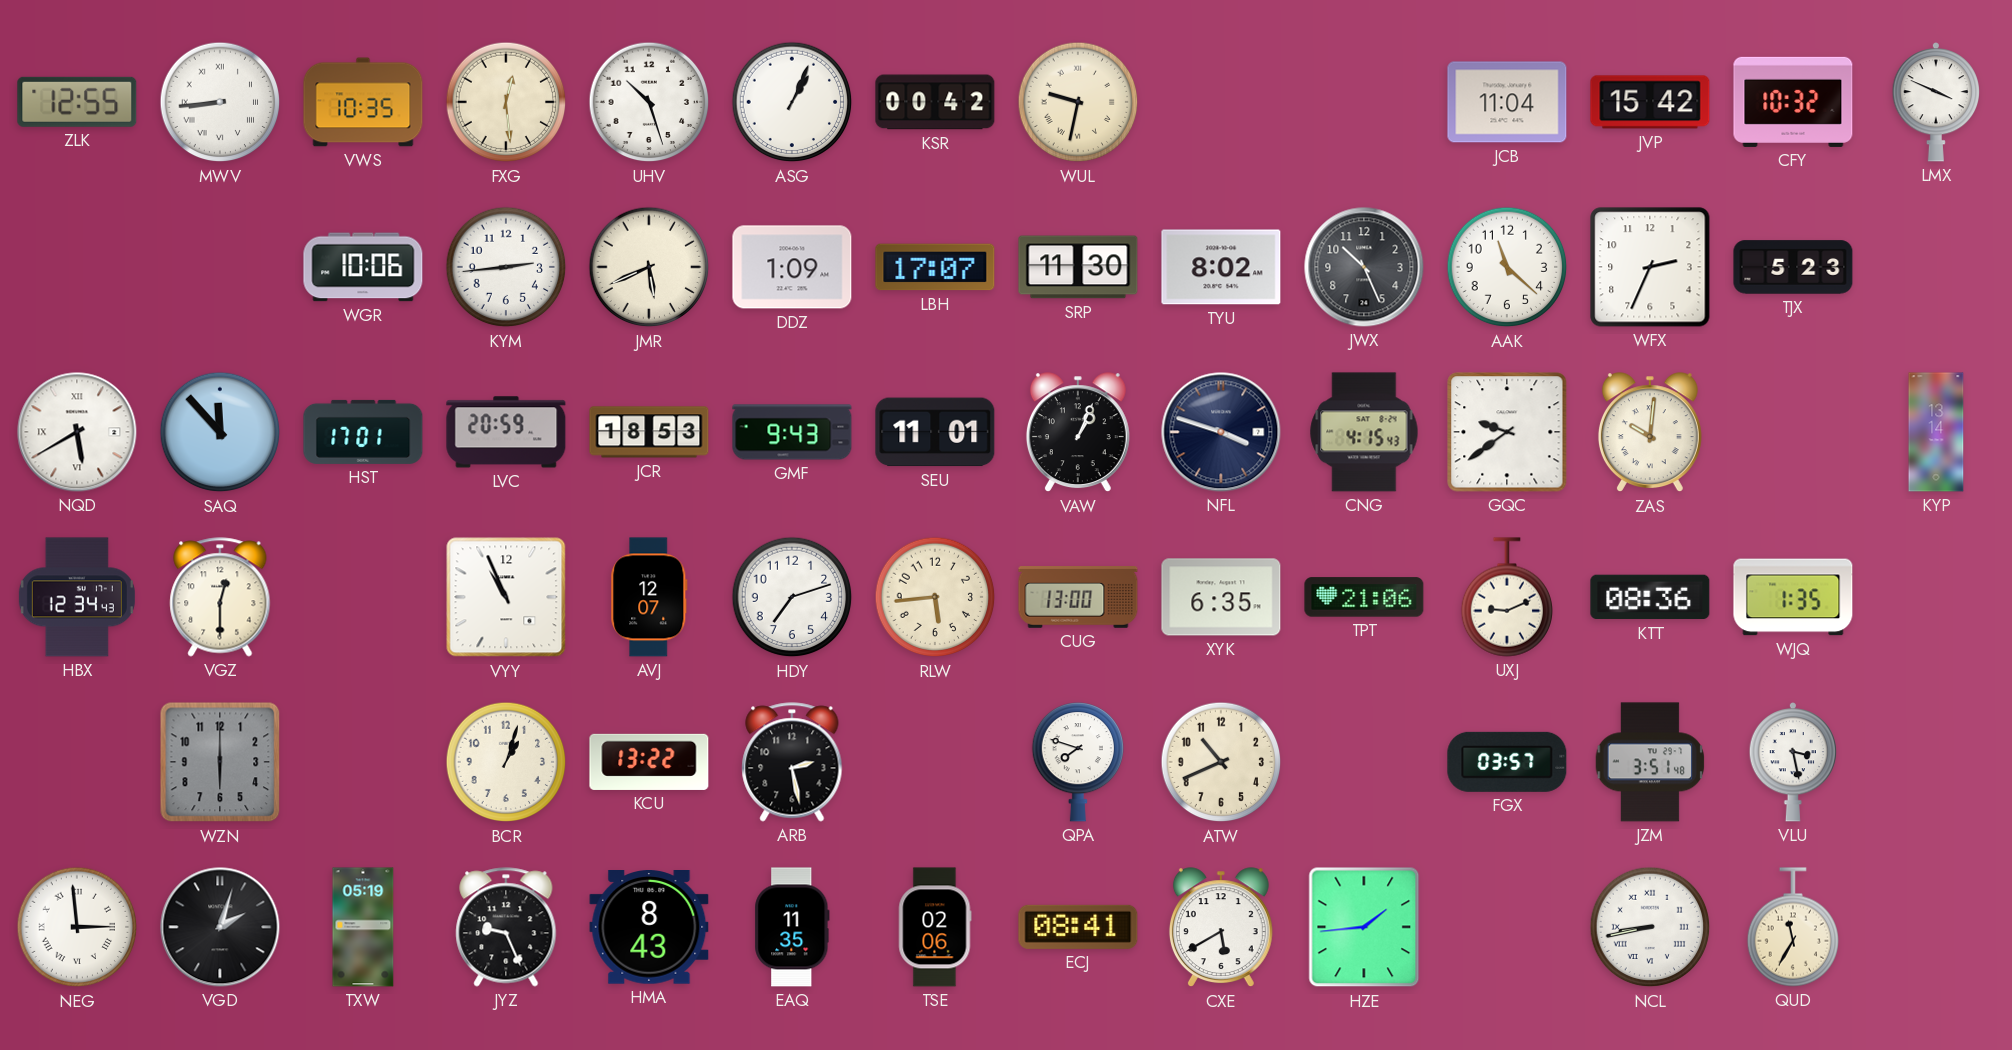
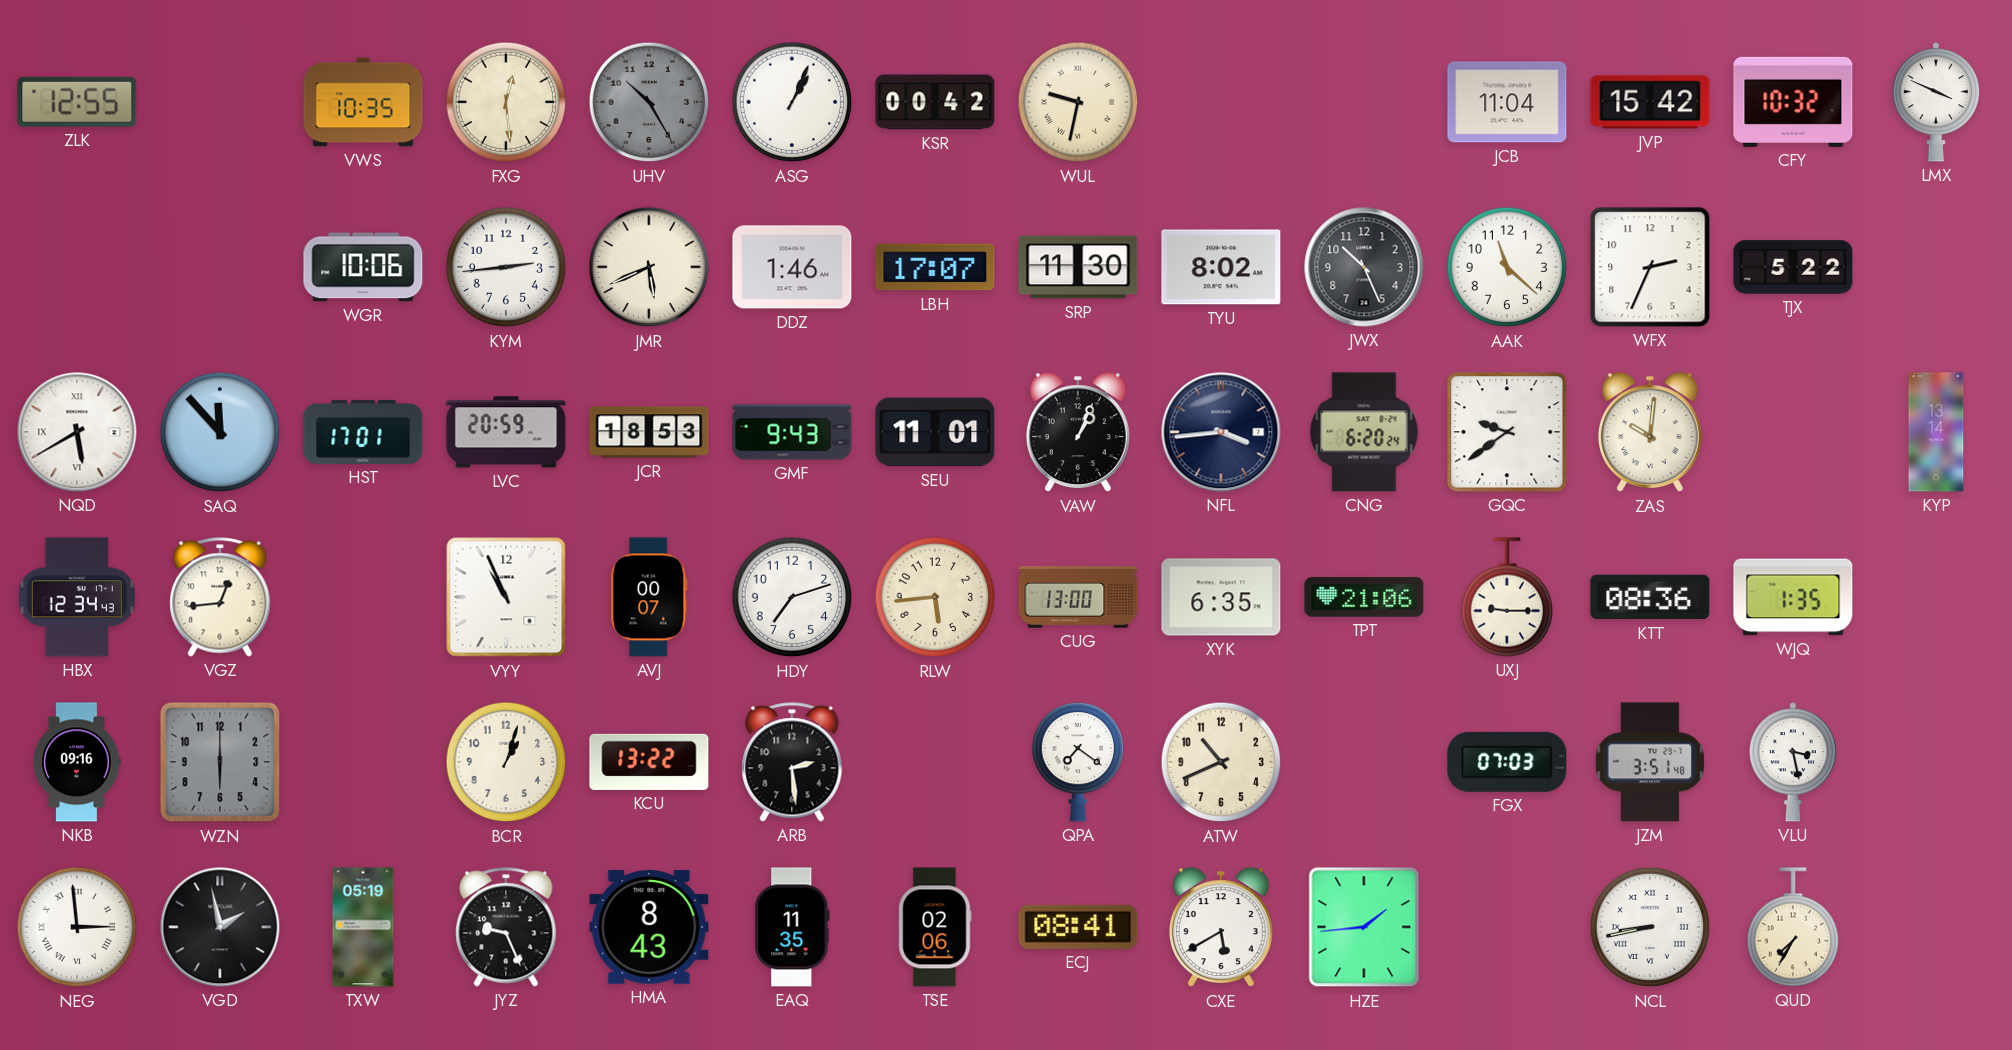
MWV: 8:44 -> none (220, 102)
UHV: 10:27 -> 10:25 (649, 102)
UHV dial: white -> grey (649, 102)
DDZ: 1:09 -> 1:46 (792, 267)
TJX: 5:23 -> 5:22 (1793, 267)
NFL: 3:48 -> 3:44 (1221, 432)
CNG: 4:15 -> 6:20 (1364, 432)
VGZ: 12:30 -> 12:44 (220, 597)
AVJ: 12:07 -> 00:07 (649, 597)
UXJ: 9:11 -> 9:15 (1506, 597)
NKB: none -> 09:16 (77, 762)
ARB: 2:28 -> 2:29 (792, 762)
QPA: 7:48 -> 7:21 (1077, 762)
FGX: 03:57 -> 07:03 (1507, 762)
VGD: 2:03 -> 1:58 (220, 927)
QUD: 11:35 -> 7:35 (1792, 927)
